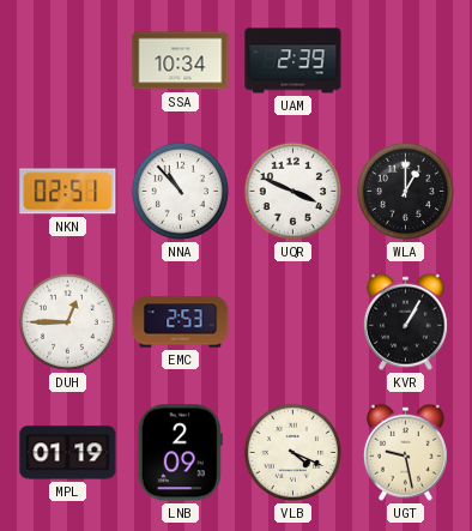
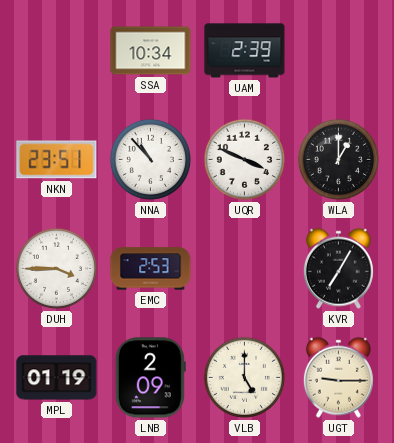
NKN: 02:51 -> 23:51 (57, 160)
DUH: 12:45 -> 3:45 (56, 268)
KVR: 1:05 -> 7:05 (338, 268)
VLB: 4:19 -> 5:00 (244, 377)
UGT: 9:28 -> 9:15 (338, 377)
